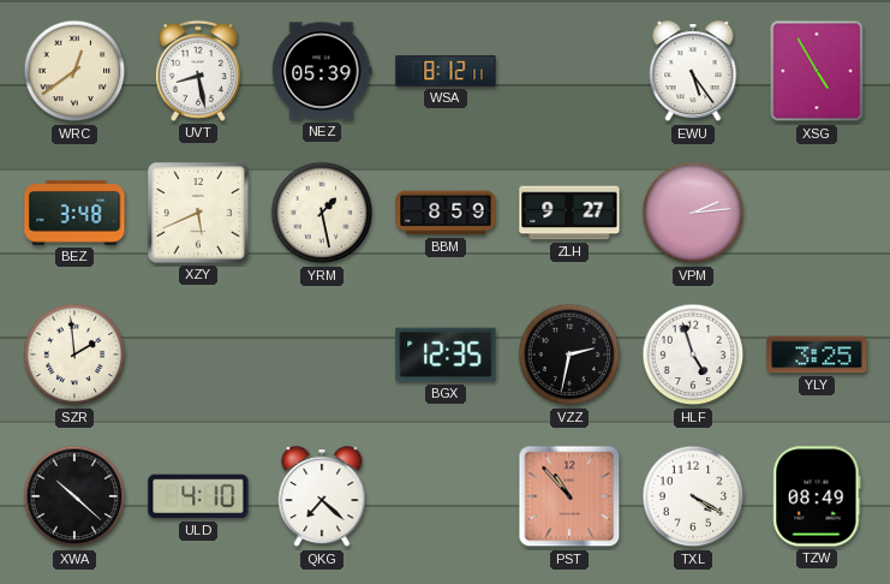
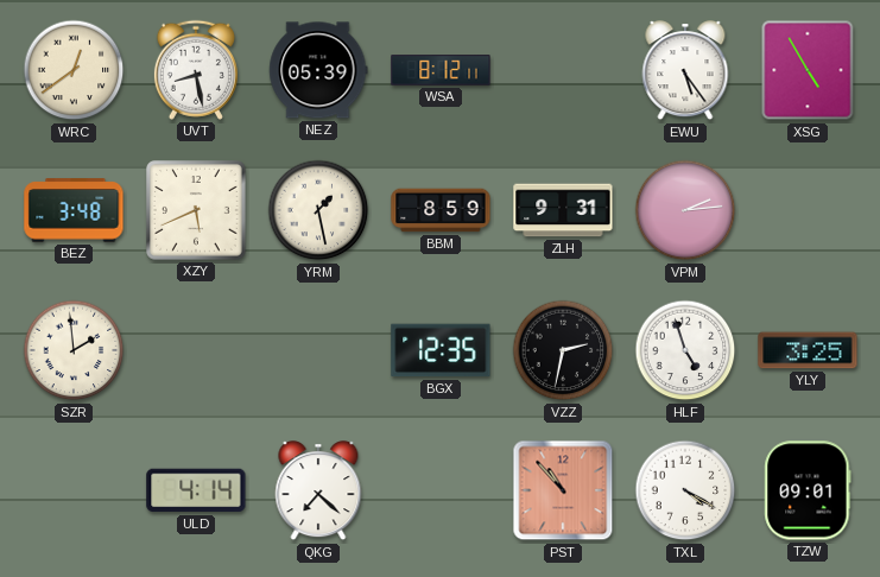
ZLH: 9:27 -> 9:31 (563, 210)
XWA: 10:22 -> none (74, 496)
ULD: 4:10 -> 4:14 (196, 490)
TZW: 08:49 -> 09:01 (808, 490)
